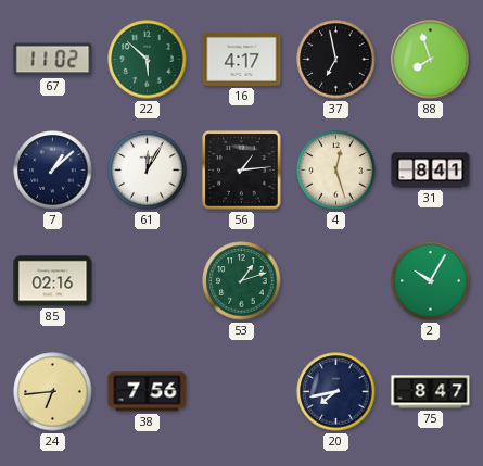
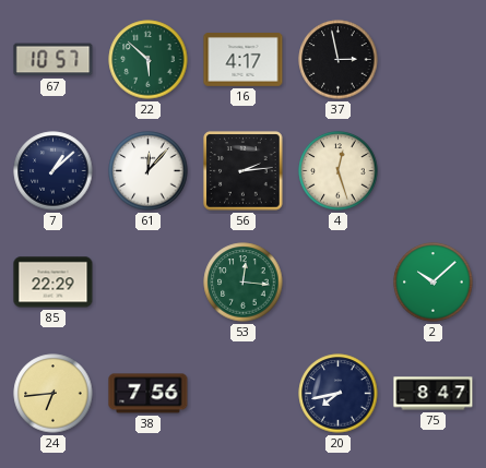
67: 11:02 -> 10:57 (54, 60)
37: 6:58 -> 2:58 (339, 60)
88: 7:57 -> none (431, 60)
61: 12:05 -> 12:07 (149, 171)
56: 1:14 -> 2:14 (244, 171)
31: 8:41 -> none (431, 171)
85: 02:16 -> 22:29 (54, 283)
53: 1:12 -> 12:16 (244, 283)
2: 10:05 -> 10:08 (434, 283)
